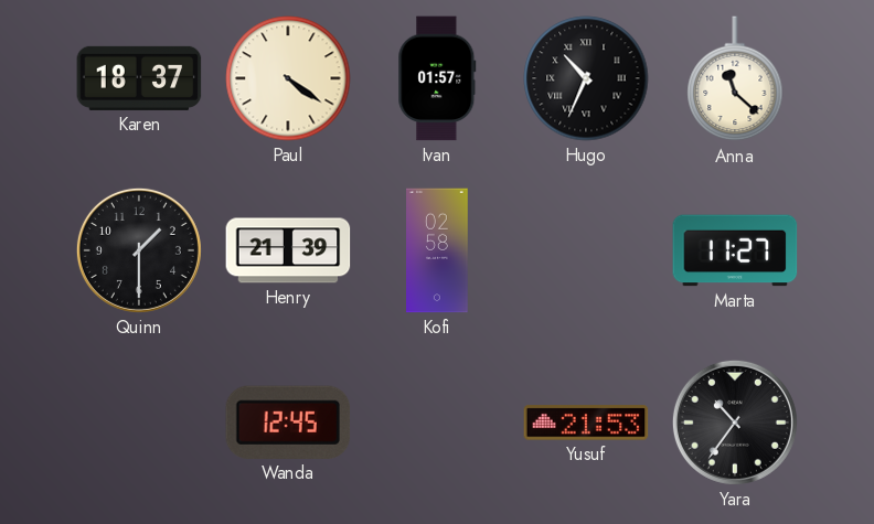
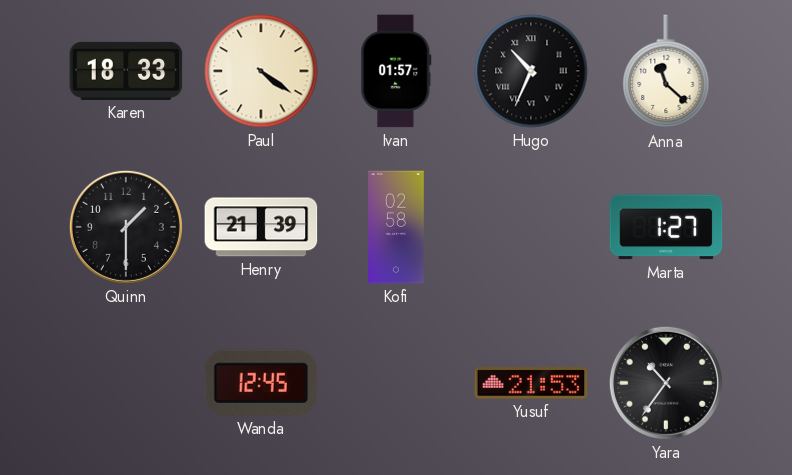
Karen: 18:37 -> 18:33 (126, 71)
Marta: 11:27 -> 1:27 (666, 227)
